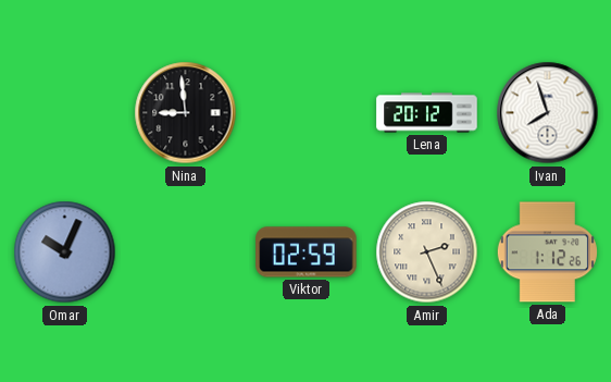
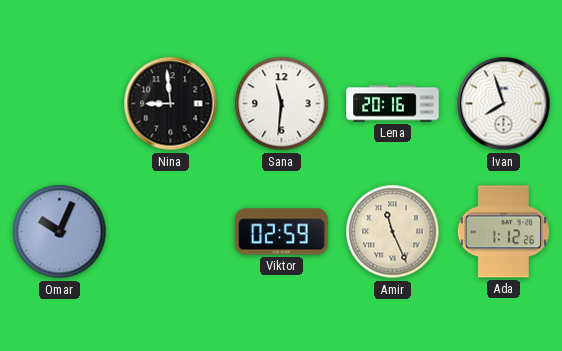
Sana: none -> 11:31 (282, 104)
Lena: 20:12 -> 20:16 (393, 104)
Amir: 2:26 -> 11:26 (393, 232)
